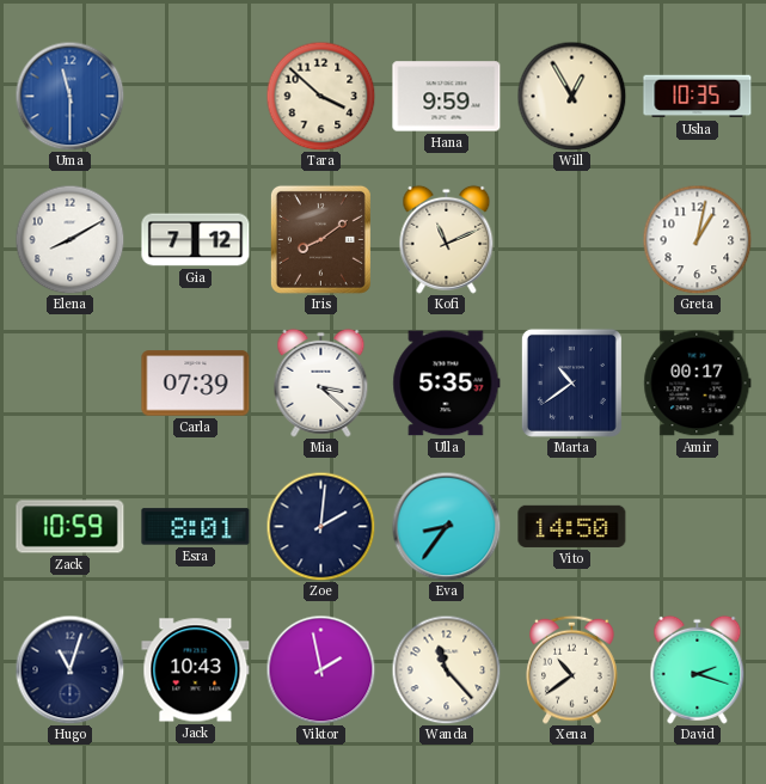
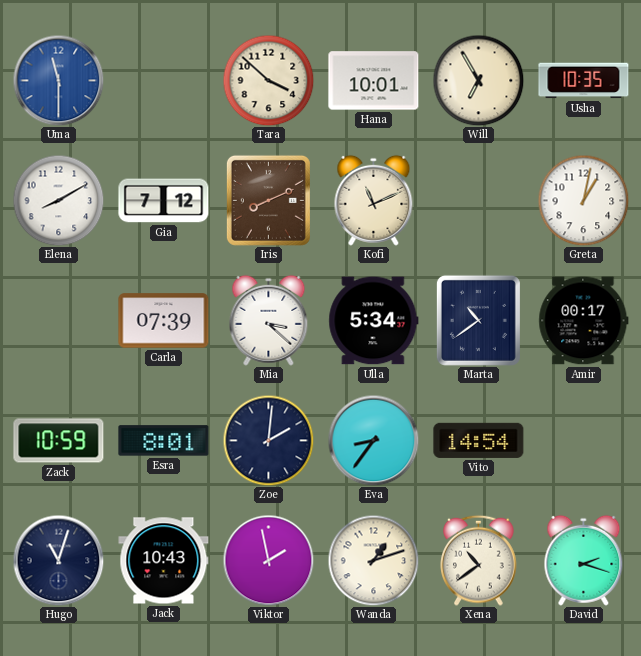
Hana: 9:59 -> 10:01 (374, 81)
Will: 12:55 -> 6:55 (478, 80)
Iris: 8:09 -> 8:11 (268, 200)
Ulla: 5:35 -> 5:34 (374, 321)
Vito: 14:50 -> 14:54 (479, 440)
Wanda: 11:23 -> 1:12 (373, 560)
